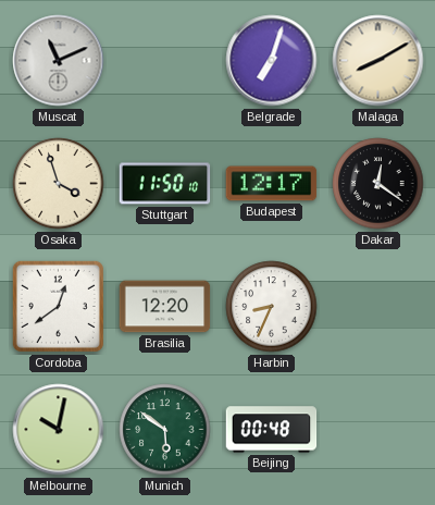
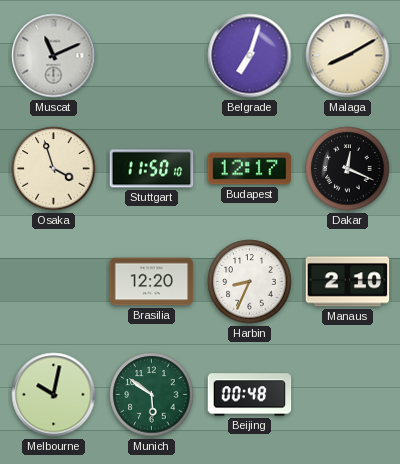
Dakar: 12:21 -> 12:19 (348, 169)
Cordoba: 12:39 -> none (58, 306)
Manaus: none -> 2:10 (348, 282)
